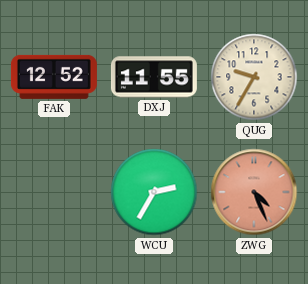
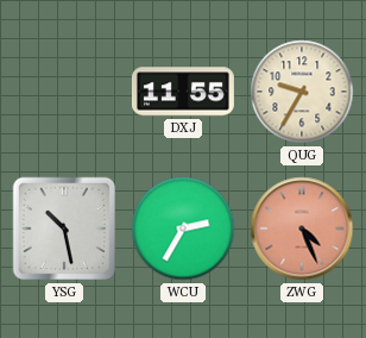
FAK: 12:52 -> none (54, 77)
YSG: none -> 10:28 (64, 229)
